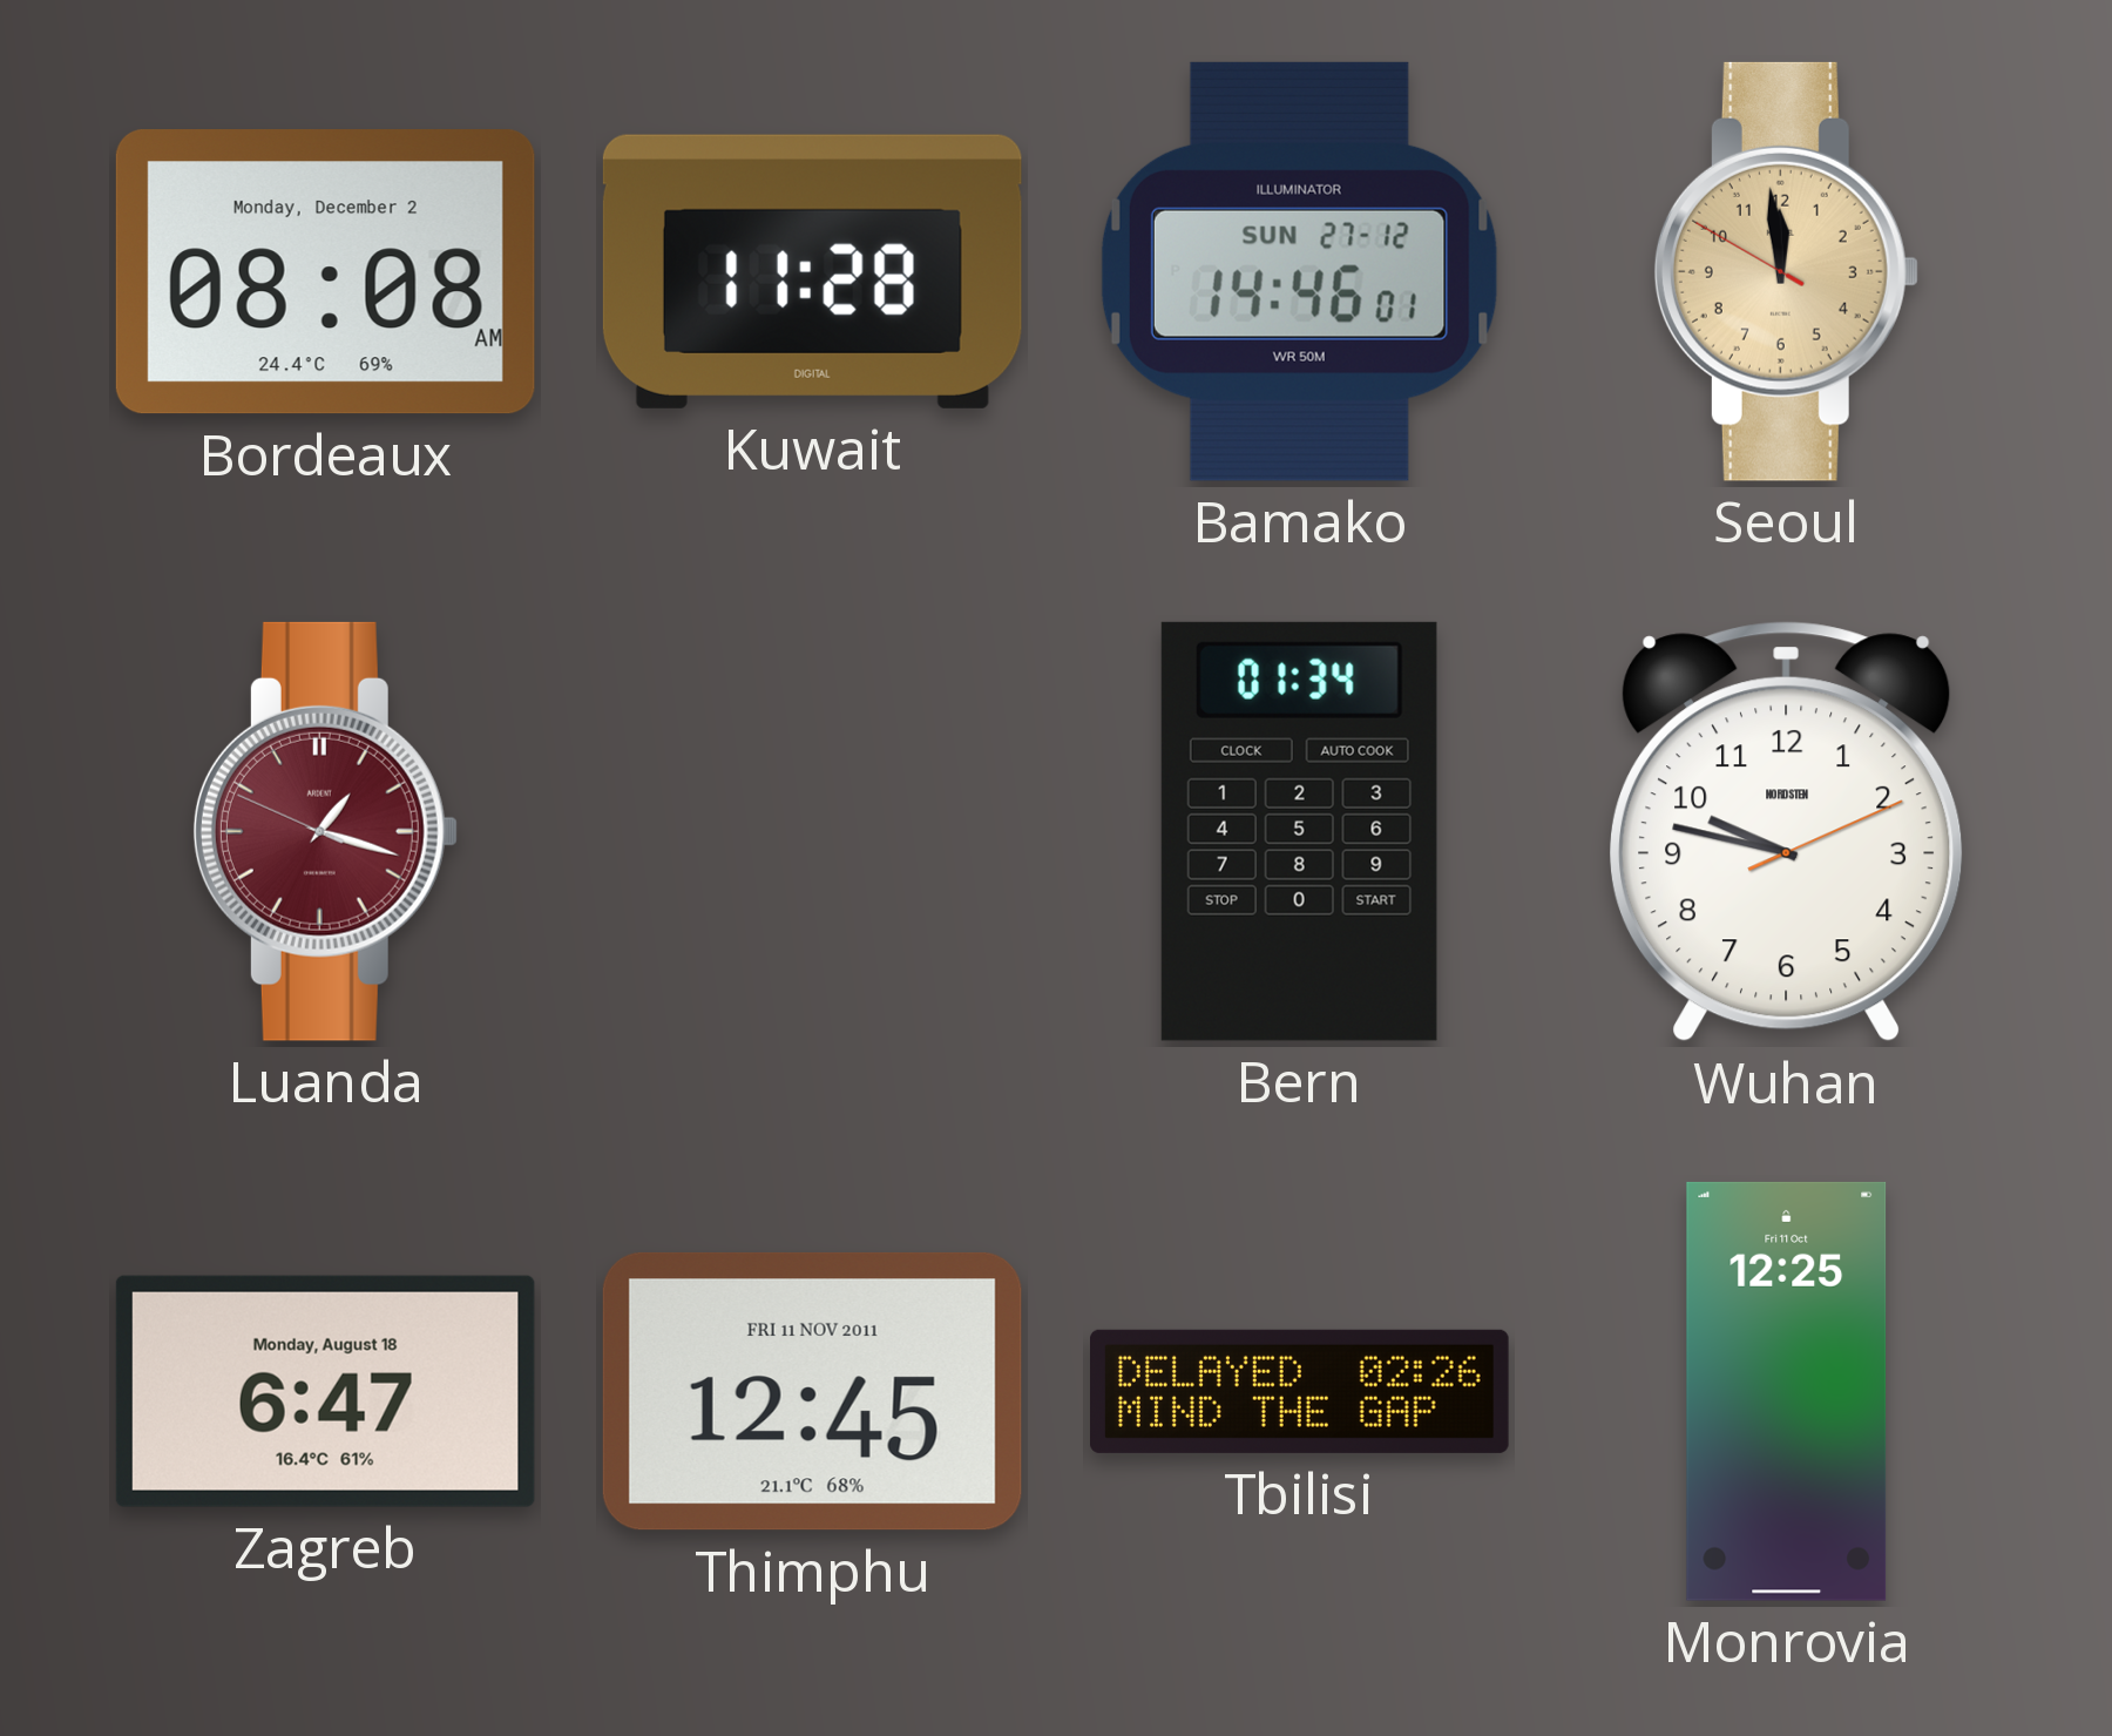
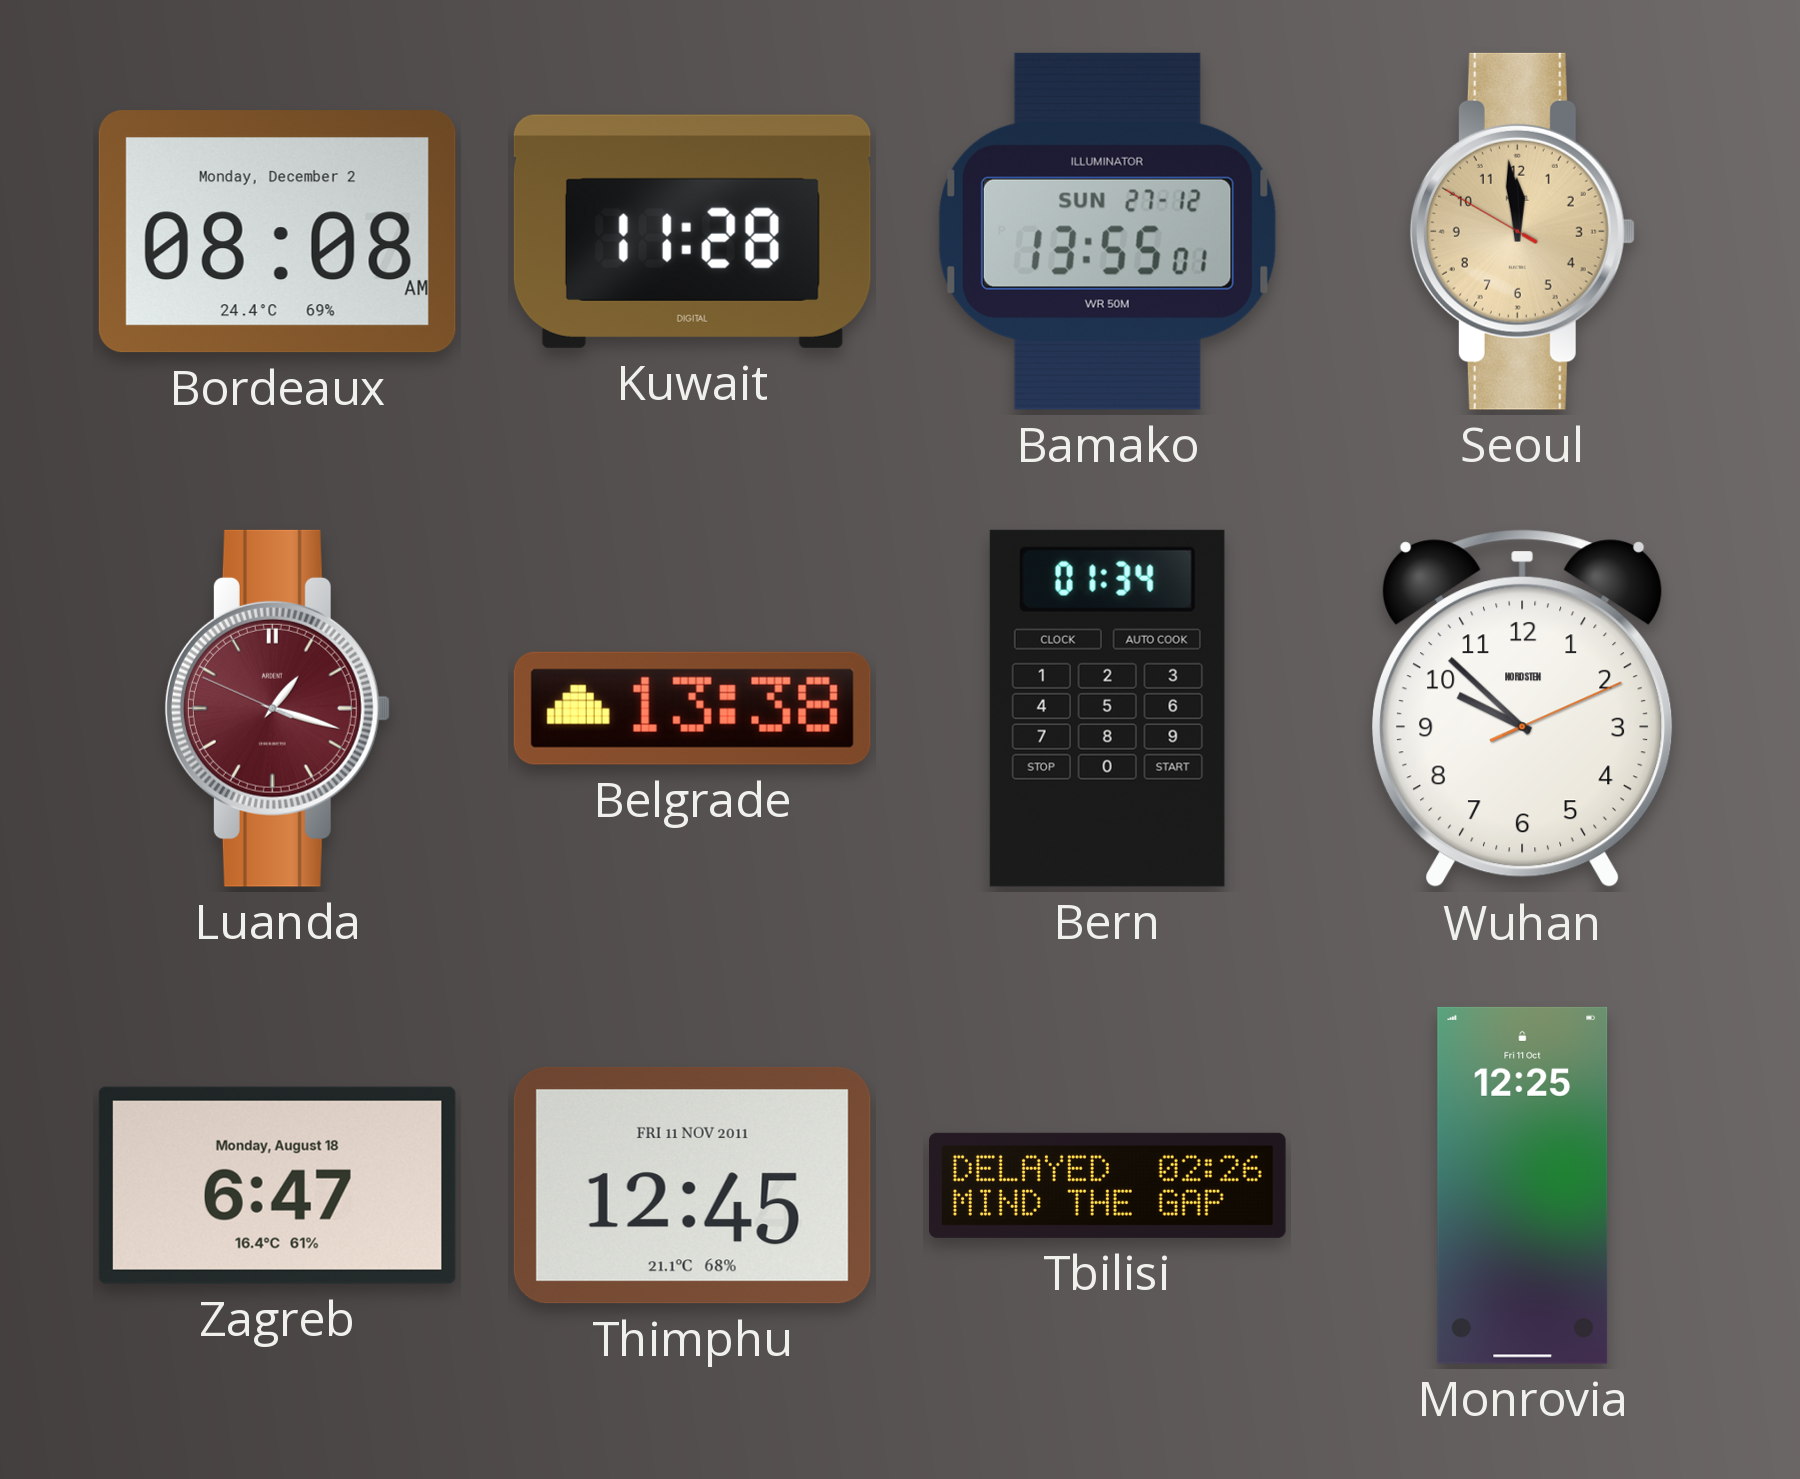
Bamako: 14:46 -> 13:55 (1107, 231)
Belgrade: none -> 13:38 (692, 708)
Wuhan: 9:47 -> 9:52 (1523, 709)
